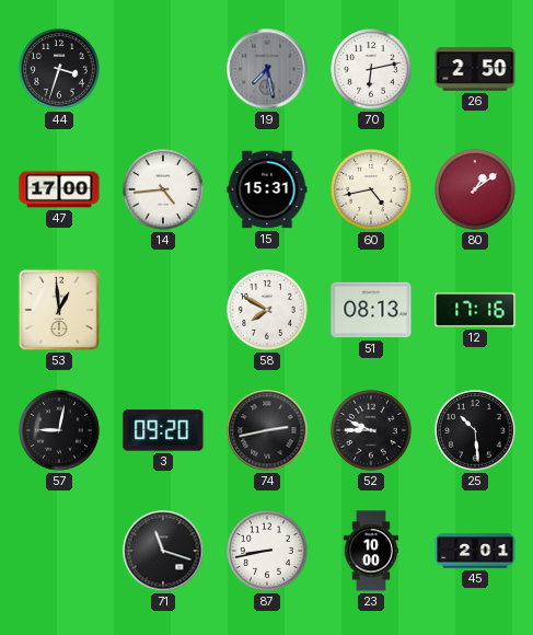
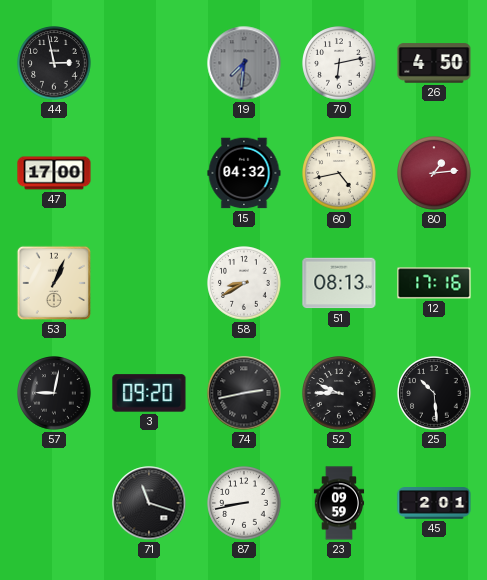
44: 3:33 -> 2:58 (54, 63)
19: 7:28 -> 7:31 (244, 63)
26: 2:50 -> 4:50 (434, 63)
14: 4:44 -> none (163, 189)
15: 15:31 -> 04:32 (244, 173)
80: 1:09 -> 1:14 (434, 173)
53: 12:59 -> 1:04 (54, 283)
58: 7:50 -> 8:40 (244, 283)
23: 10:00 -> 09:59 (339, 503)
